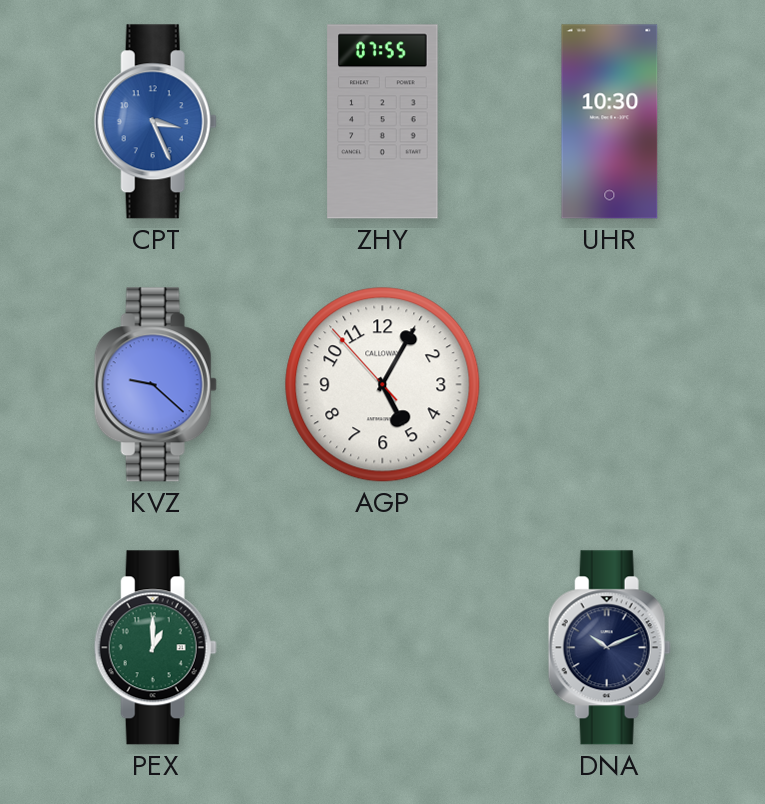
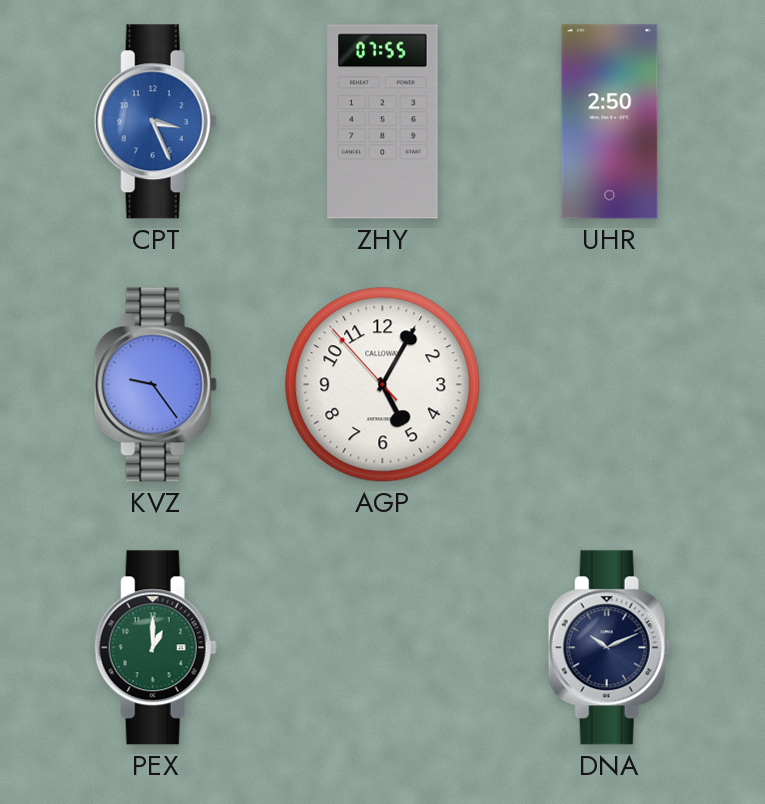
UHR: 10:30 -> 2:50 (610, 122)
KVZ: 9:22 -> 9:24 (155, 385)
